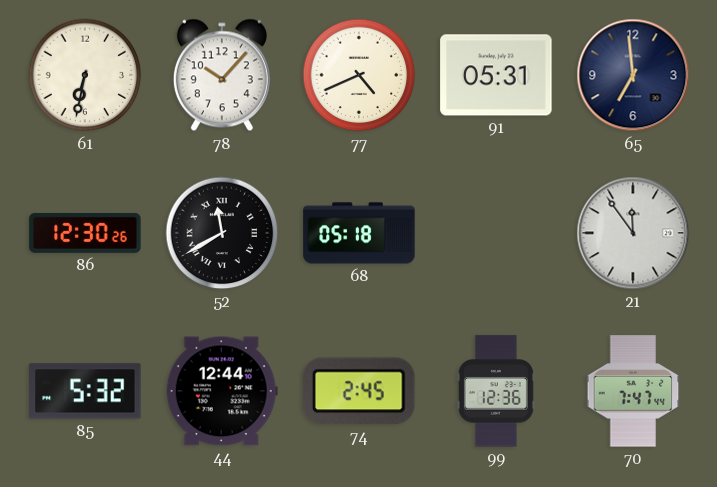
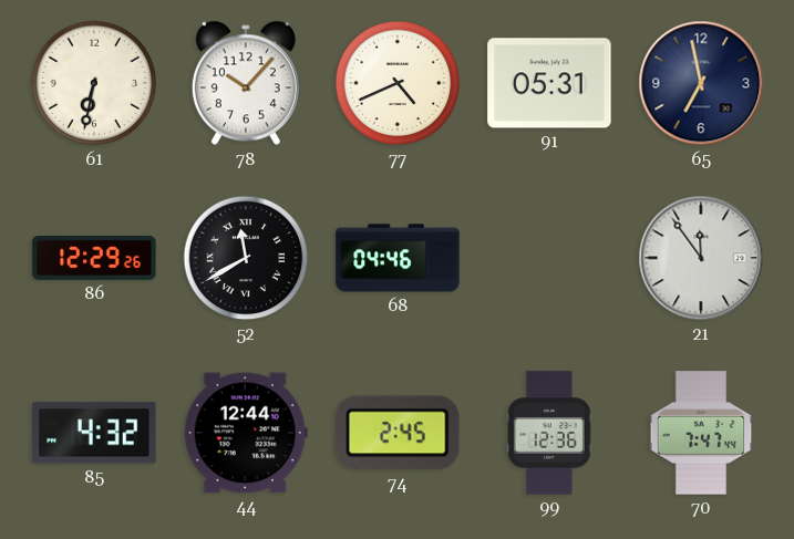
65: 6:59 -> 6:58 (701, 83)
86: 12:30 -> 12:29 (94, 258)
68: 05:18 -> 04:46 (398, 258)
85: 5:32 -> 4:32 (94, 433)
